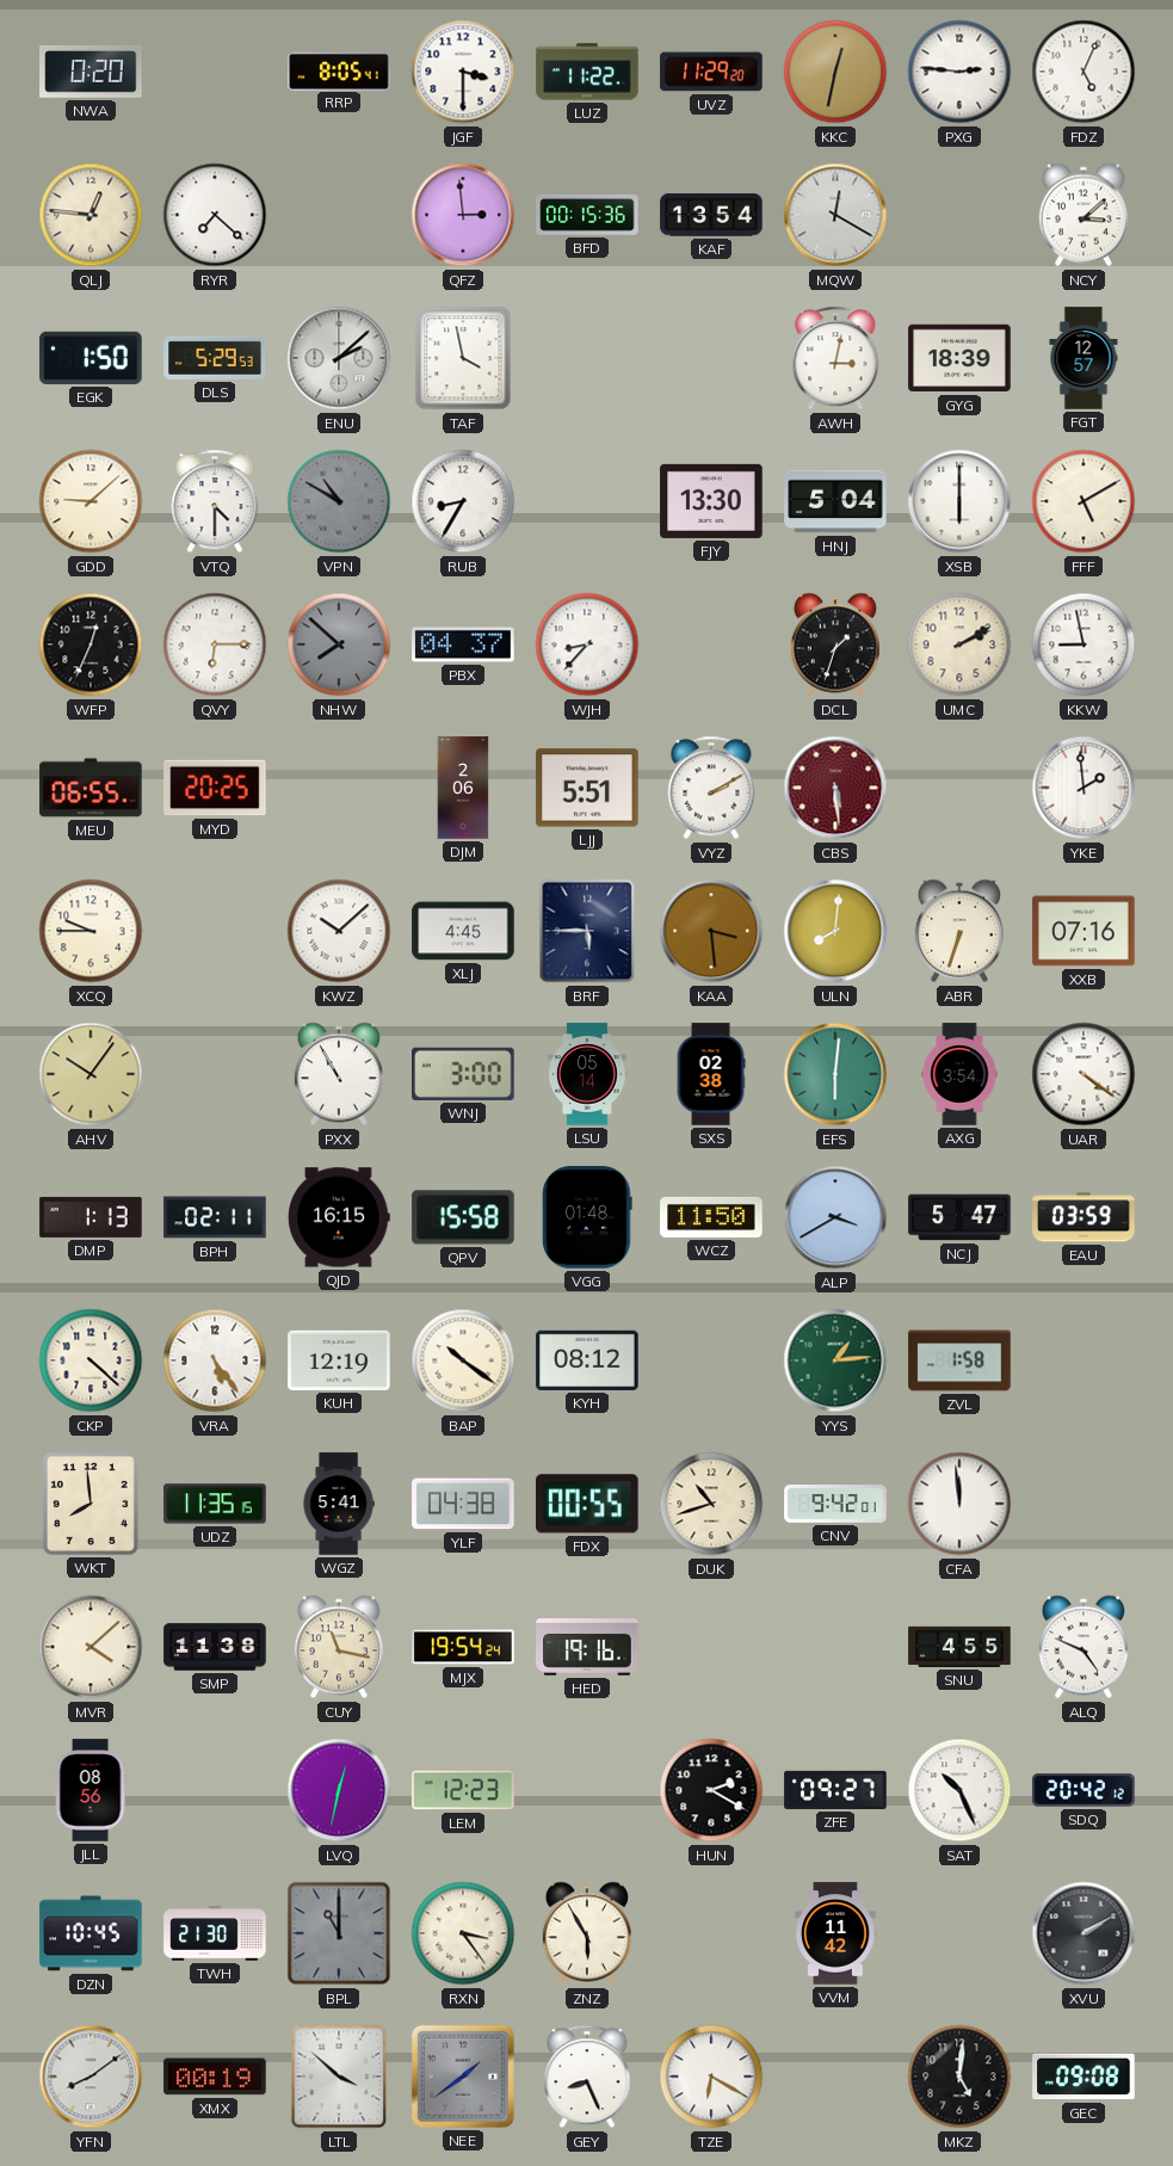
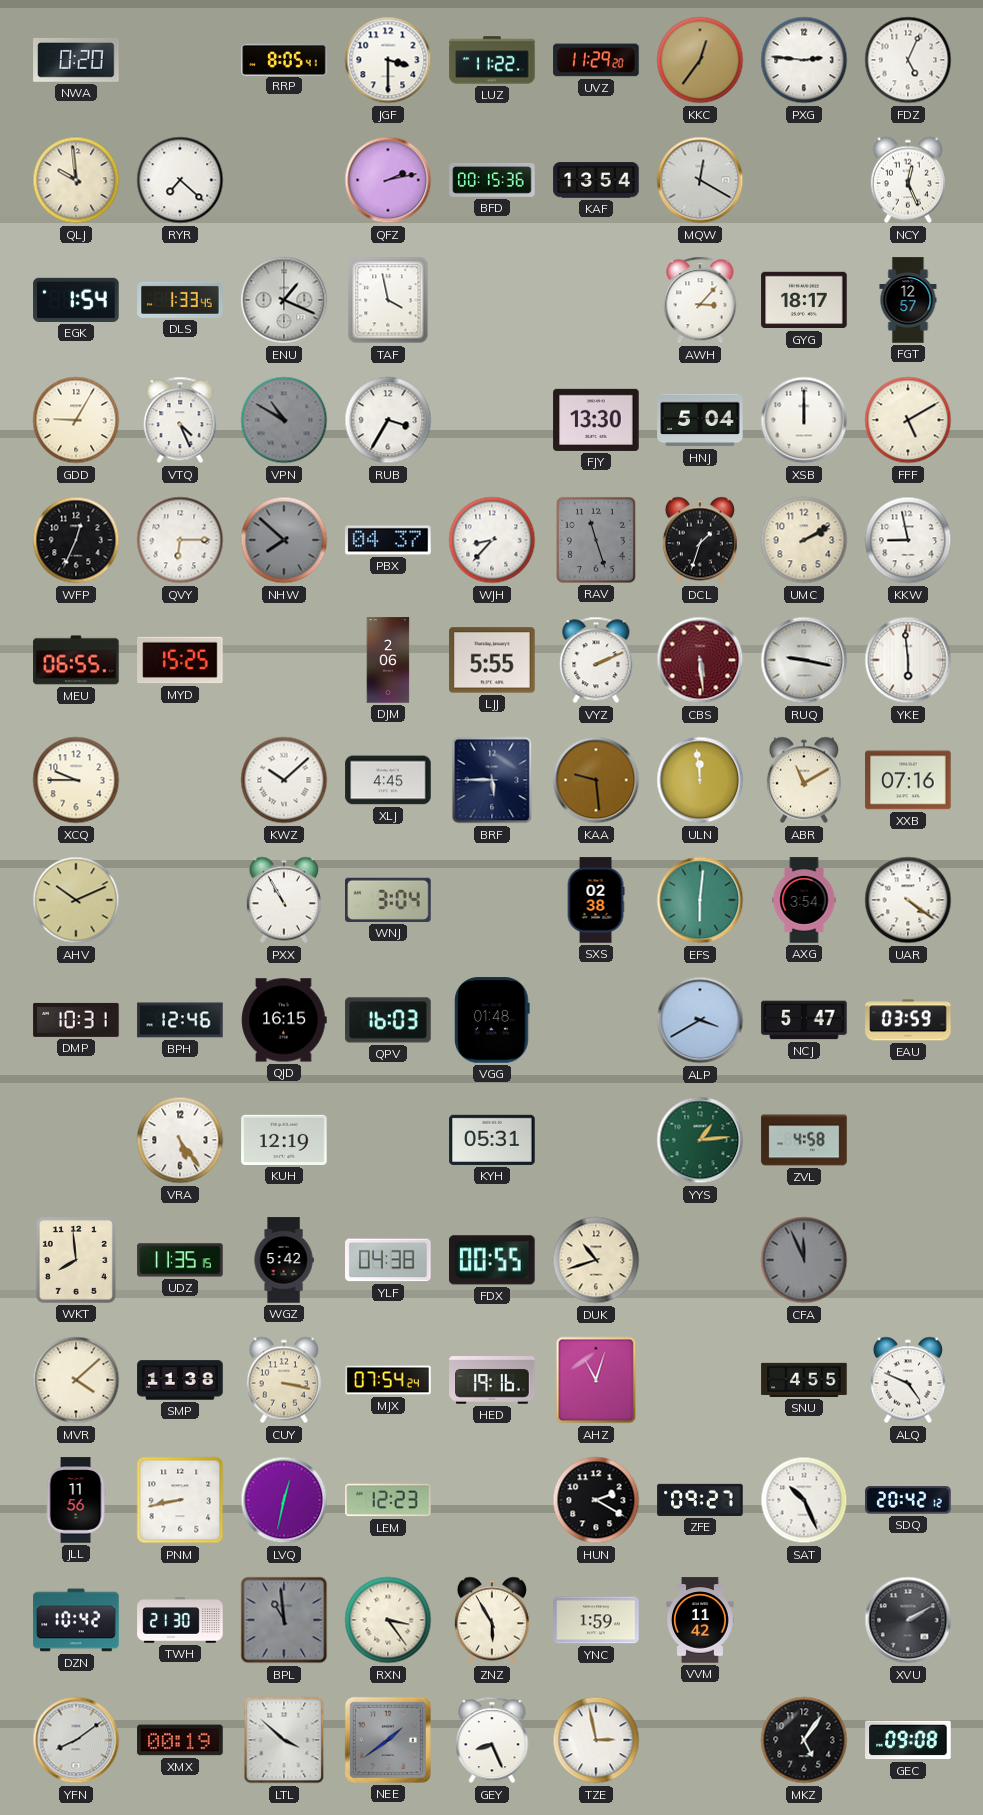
KKC: 12:32 -> 12:36 (700, 60)
QLJ: 12:46 -> 9:59 (76, 180)
QFZ: 2:59 -> 2:13 (388, 180)
NCY: 3:08 -> 12:26 (908, 180)
EGK: 1:50 -> 1:54 (76, 300)
DLS: 5:29 -> 1:33 (180, 300)
ENU: 2:08 -> 1:19 (284, 300)
AWH: 3:02 -> 3:07 (700, 300)
GYG: 18:39 -> 18:17 (804, 300)
GDD: 9:08 -> 9:05 (76, 420)
VTQ: 4:30 -> 4:26 (180, 420)
RUB: 8:35 -> 3:35 (388, 420)
XSB: 6:00 -> 12:00 (804, 420)
RAV: none -> 11:27 (596, 540)
MYD: 20:25 -> 15:25 (180, 660)
LJJ: 5:51 -> 5:55 (492, 660)
VYZ: 2:10 -> 2:11 (596, 660)
RUQ: none -> 9:17 (804, 660)
YKE: 1:59 -> 5:59 (908, 660)
KAA: 3:29 -> 9:29 (596, 780)
ULN: 8:01 -> 11:59 (700, 780)
ABR: 6:33 -> 11:10 (804, 780)
AHV: 10:06 -> 10:11 (76, 900)
WNJ: 3:00 -> 3:04 (388, 900)
LSU: 05:14 -> none (587, 1074)
DMP: 1:13 -> 10:31 (76, 1020)
BPH: 02:11 -> 12:46 (180, 1020)
QPV: 15:58 -> 16:03 (388, 1020)
WCZ: 11:50 -> none (711, 1217)
CKP: 4:22 -> none (91, 1360)
BAP: 10:21 -> none (463, 1360)
KYH: 08:12 -> 05:31 (492, 1140)
ZVL: 1:58 -> 4:58 (804, 1140)
WGZ: 5:41 -> 5:42 (284, 1260)
CNV: 9:42 -> none (835, 1505)
CFA: 11:59 -> 11:56 (804, 1260)
CFA dial: white -> grey (804, 1260)
CUY: 11:17 -> 3:17 (284, 1380)
MJX: 19:54 -> 07:54 (388, 1380)
AHZ: none -> 11:03 (596, 1380)
JLL: 08:56 -> 11:56 (76, 1500)
PNM: none -> 8:43 (180, 1500)
DZN: 10:45 -> 10:42 (76, 1620)
BPL: 11:00 -> 10:59 (284, 1620)
YNC: none -> 1:59 (596, 1620)
TZE: 6:20 -> 2:58 (596, 1740)
MKZ: 5:01 -> 5:06 (804, 1740)
